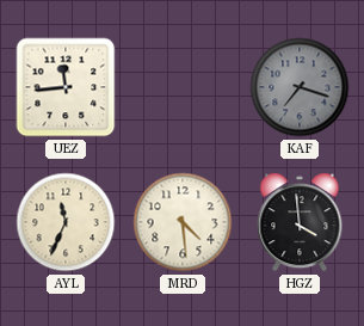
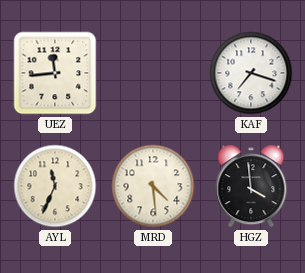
KAF dial: grey -> white (251, 73)
